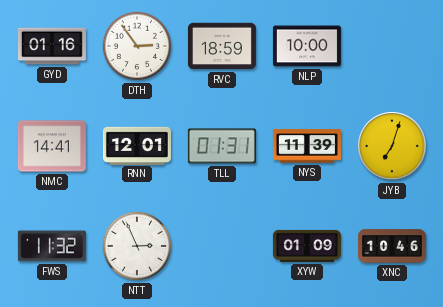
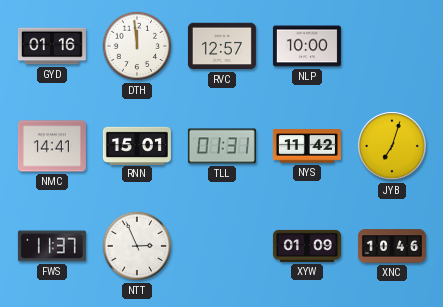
DTH: 2:54 -> 11:59 (137, 46)
RVC: 18:59 -> 12:57 (222, 46)
RNN: 12:01 -> 15:01 (137, 145)
NYS: 11:39 -> 11:42 (307, 146)
FWS: 11:32 -> 11:37 (52, 246)
